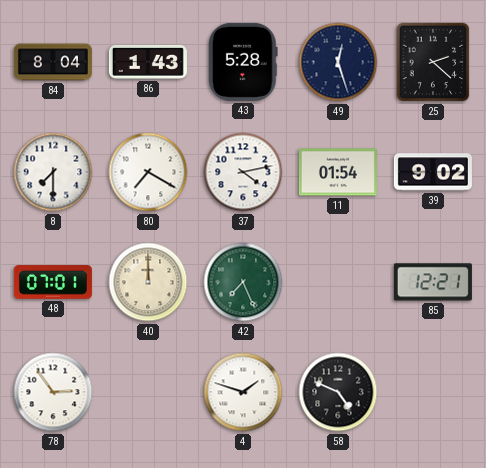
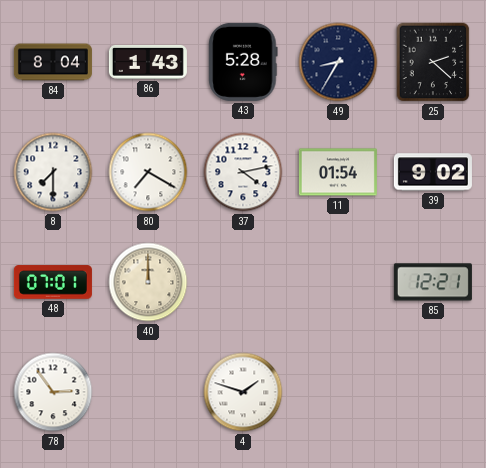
49: 12:27 -> 8:35 (338, 62)
42: 7:26 -> none (243, 282)
58: 4:49 -> none (338, 392)
